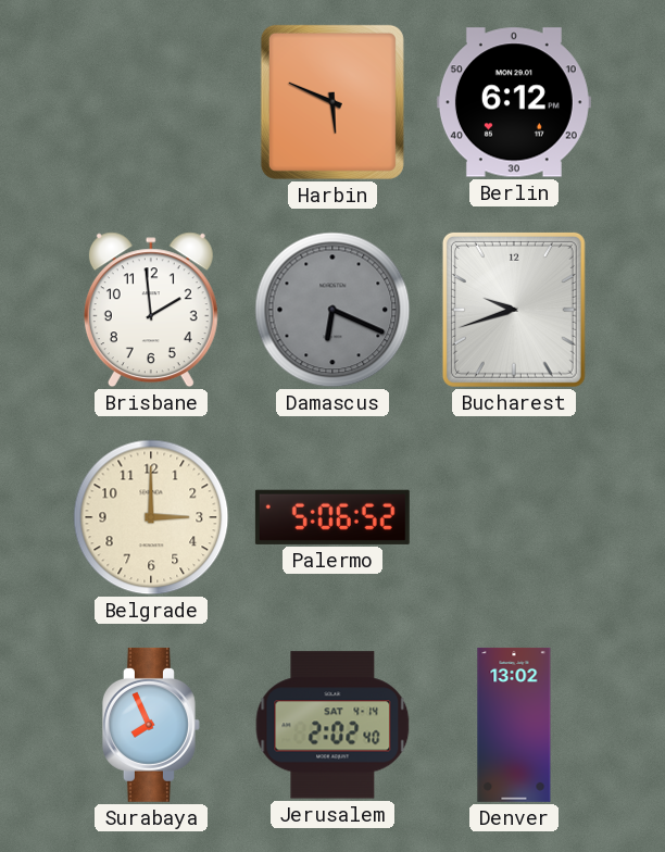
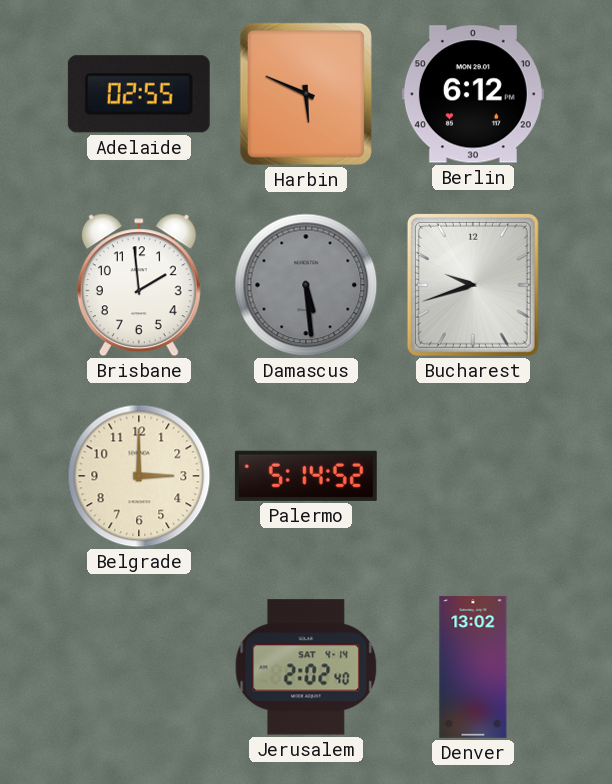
Adelaide: none -> 02:55 (139, 94)
Damascus: 6:19 -> 5:29 (306, 285)
Palermo: 5:06 -> 5:14 (306, 476)
Surabaya: 7:56 -> none (151, 725)
